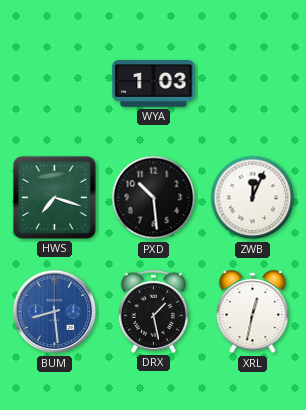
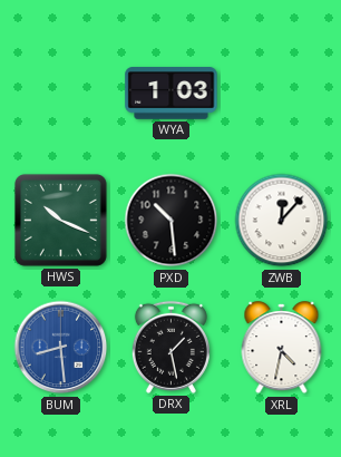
HWS: 7:18 -> 10:19 (60, 220)
ZWB: 12:04 -> 12:07 (282, 221)
XRL: 12:32 -> 4:32 (282, 348)
